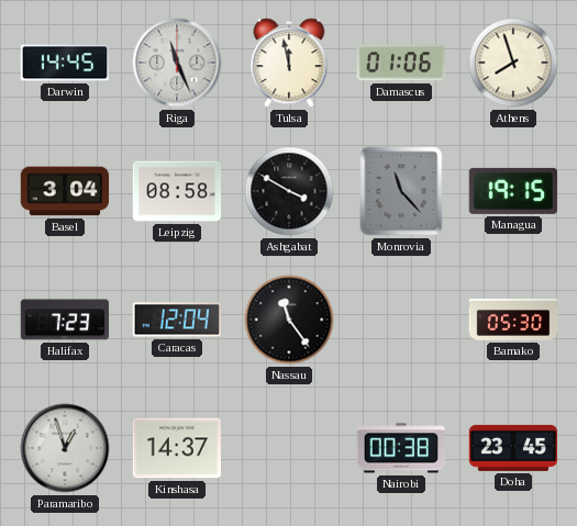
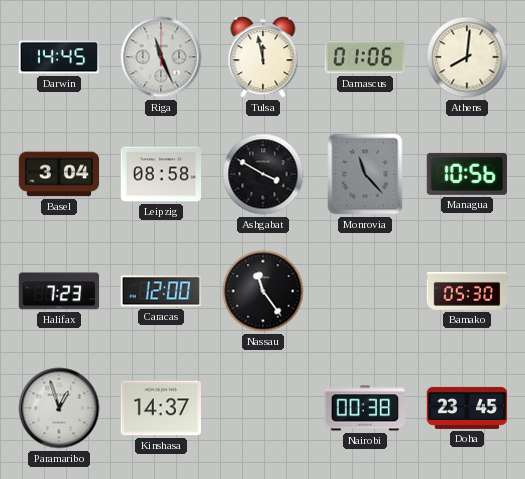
Athens: 7:57 -> 8:01 (467, 57)
Managua: 19:15 -> 10:56 (466, 174)
Caracas: 12:04 -> 12:00 (161, 291)
